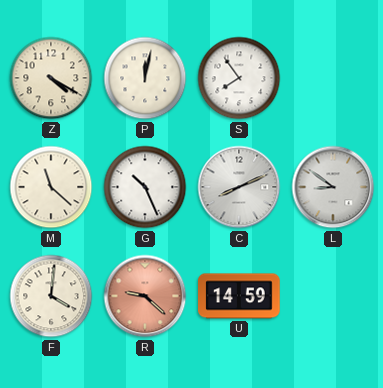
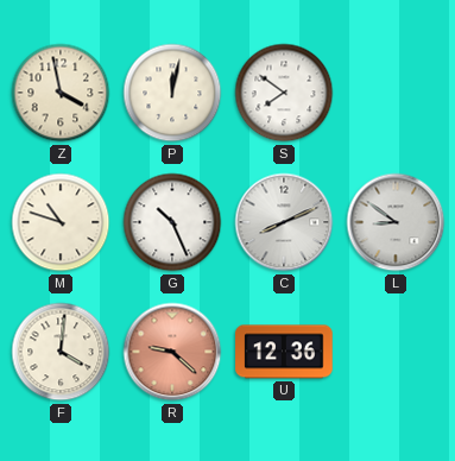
Z: 4:20 -> 3:58 (61, 93)
S: 7:54 -> 7:51 (284, 93)
M: 11:22 -> 10:48 (61, 222)
U: 14:59 -> 12:36 (284, 352)
